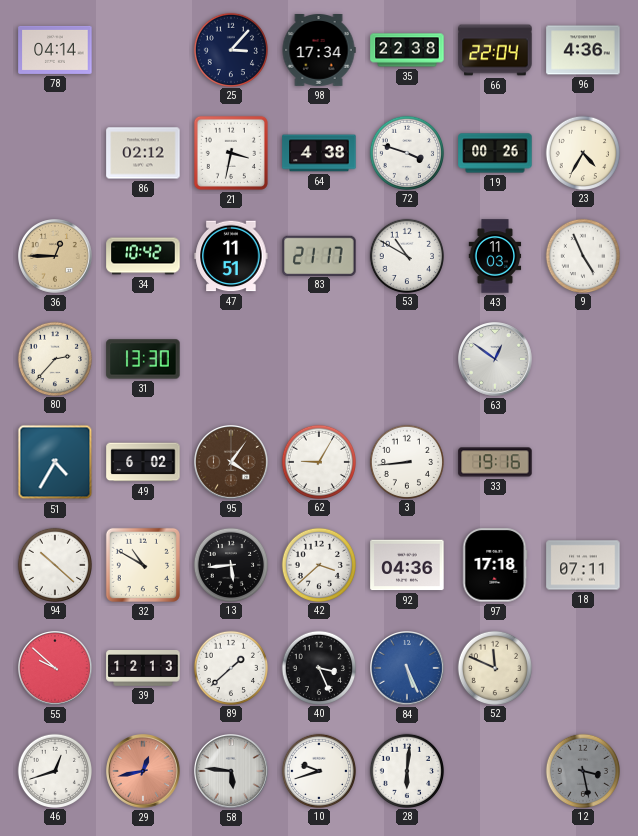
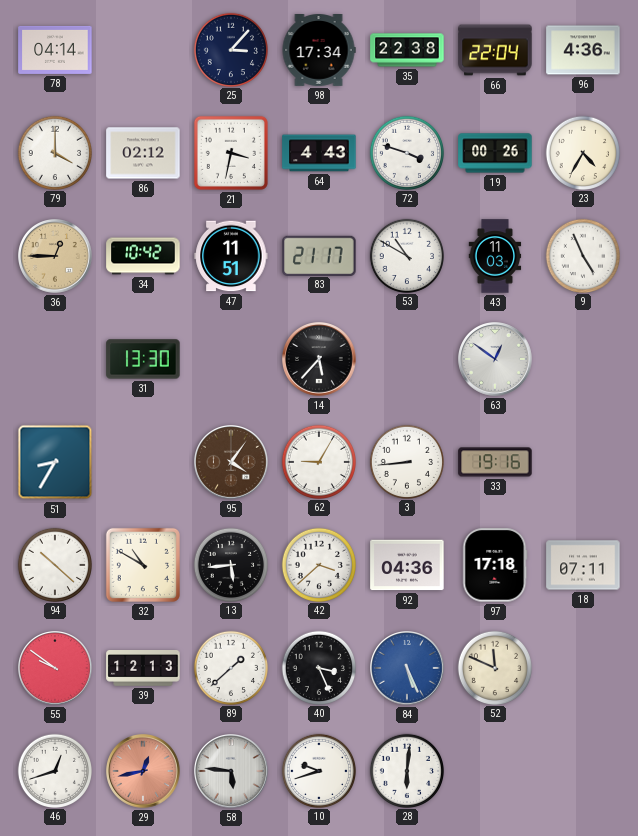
79: none -> 4:00 (54, 152)
64: 4:38 -> 4:43 (319, 153)
80: 2:37 -> none (54, 358)
14: none -> 5:37 (320, 360)
51: 4:35 -> 8:35 (55, 462)
49: 6:02 -> none (143, 462)
55: 9:52 -> 9:51 (56, 669)
12: 3:28 -> none (582, 770)
